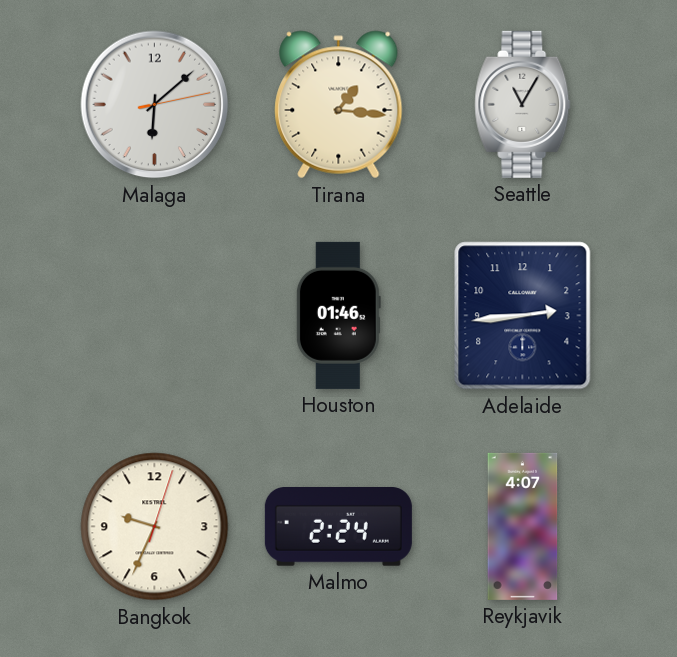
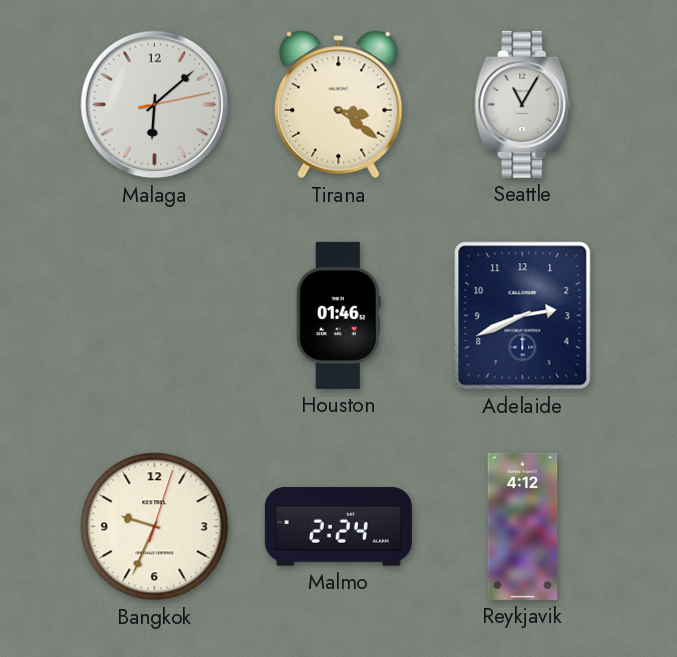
Tirana: 1:16 -> 3:21 (339, 105)
Adelaide: 2:44 -> 2:41 (523, 316)
Reykjavik: 4:07 -> 4:12 (523, 526)
